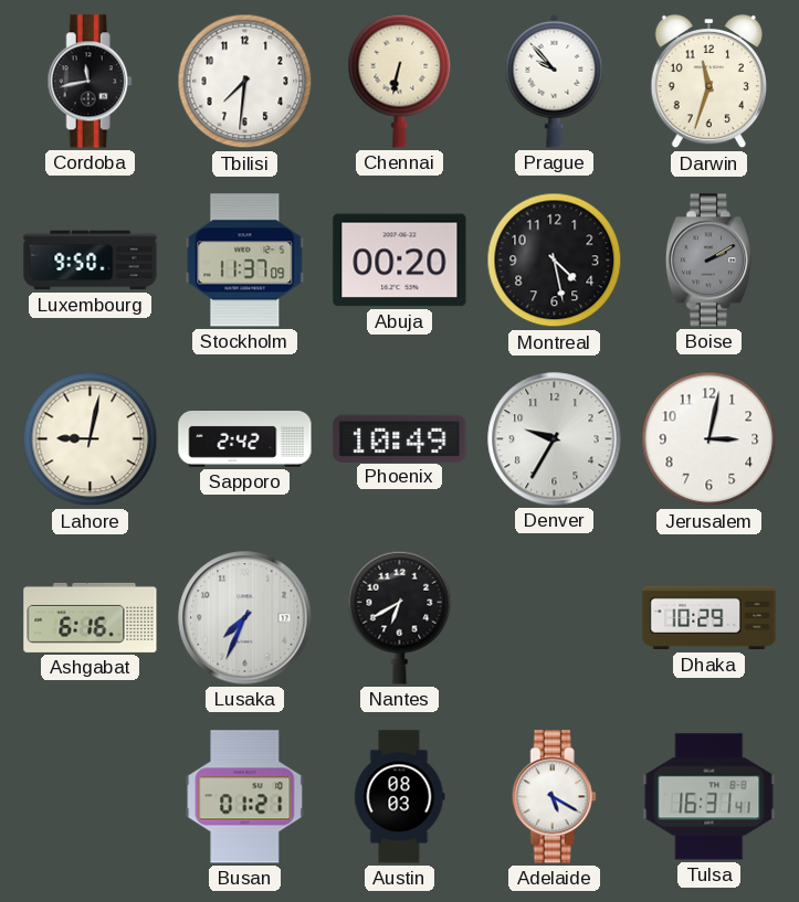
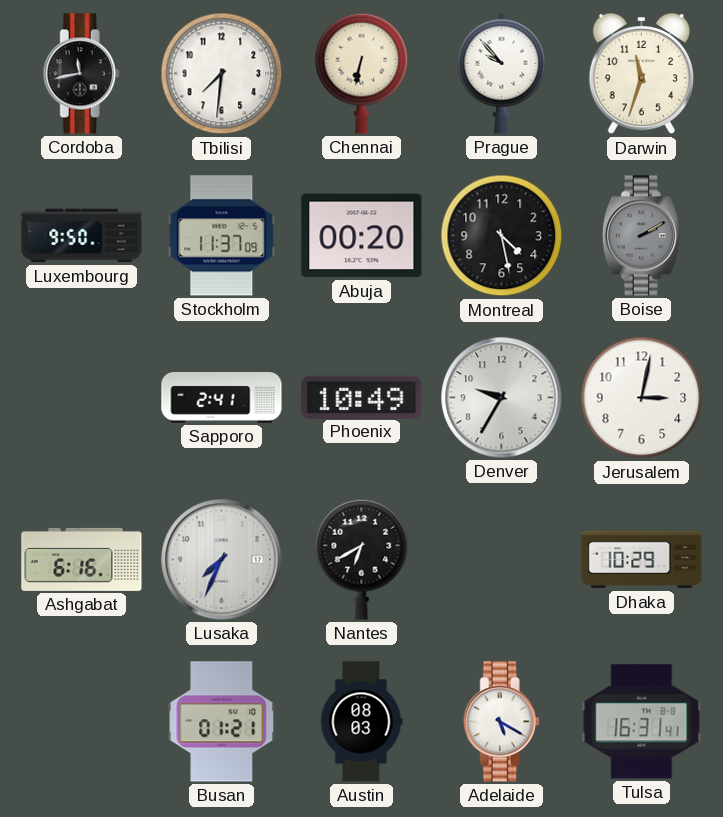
Lahore: 9:02 -> none (91, 439)
Sapporo: 2:42 -> 2:41 (222, 398)
